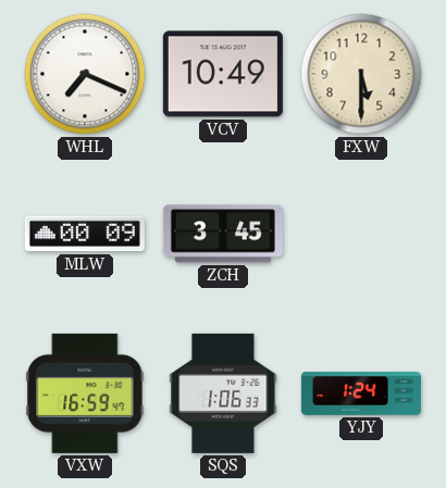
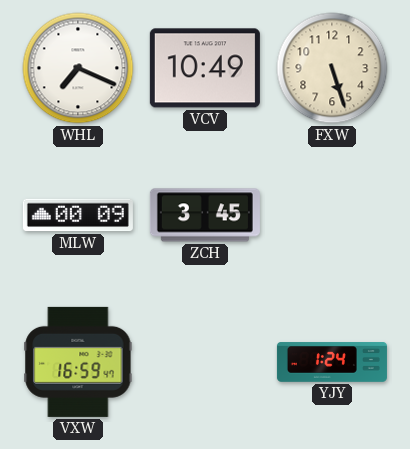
FXW: 5:30 -> 5:27 (332, 68)
SQS: 1:06 -> none (223, 393)
